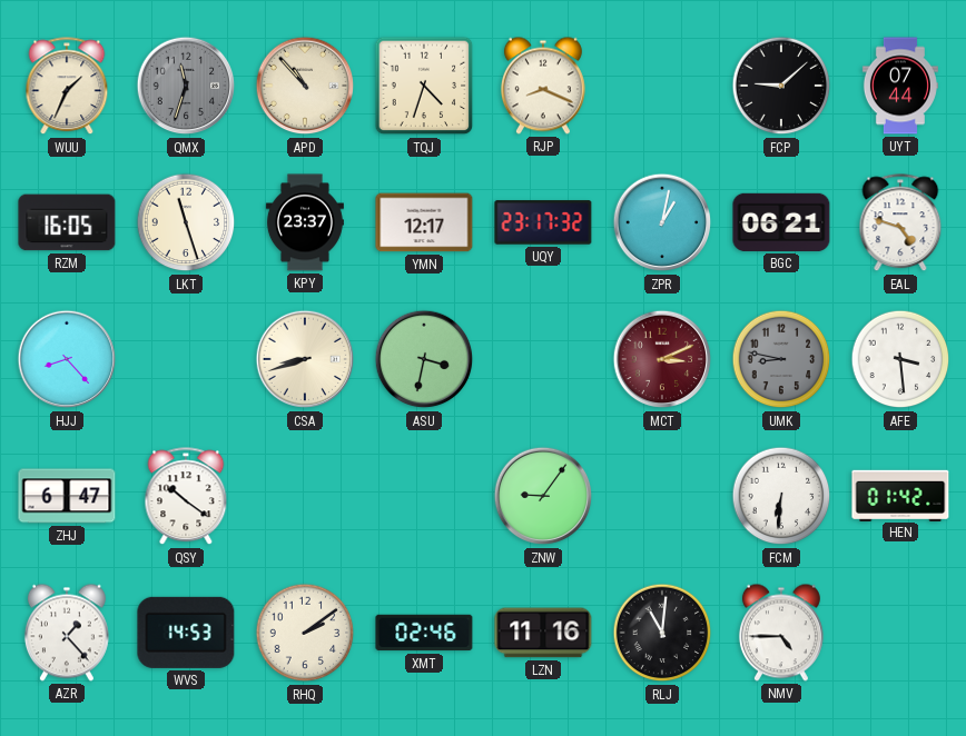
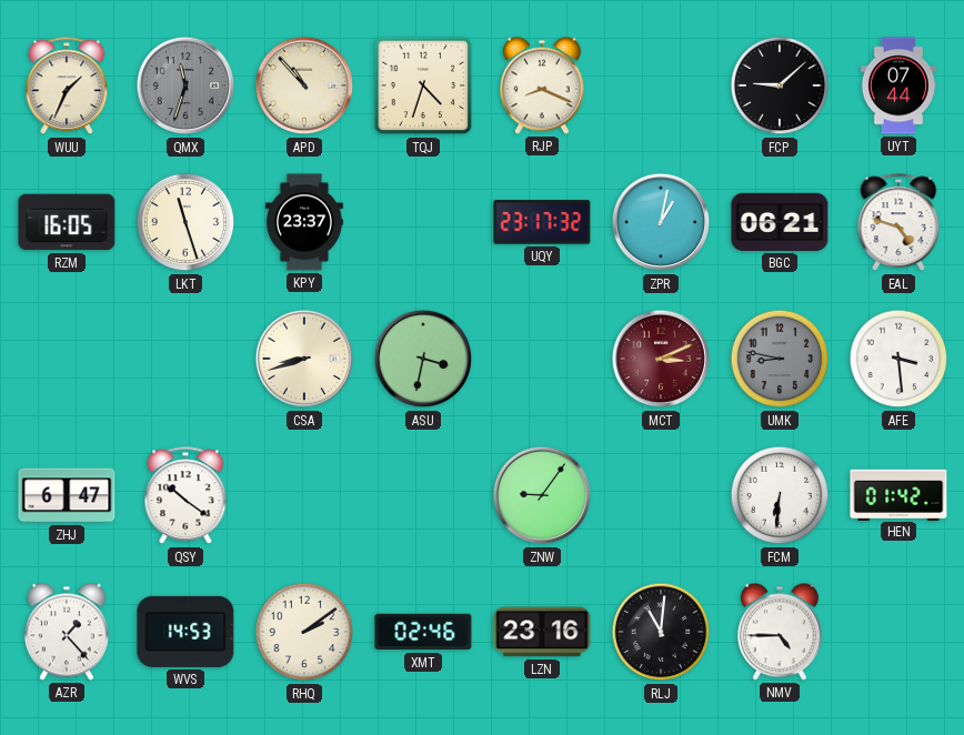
YMN: 12:17 -> none (424, 222)
HJJ: 8:23 -> none (67, 359)
LZN: 11:16 -> 23:16 (542, 632)
